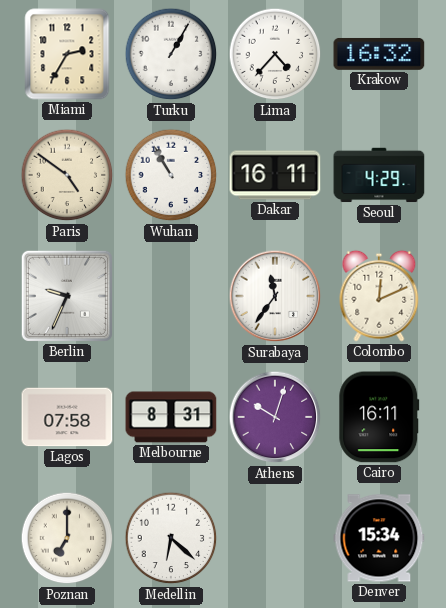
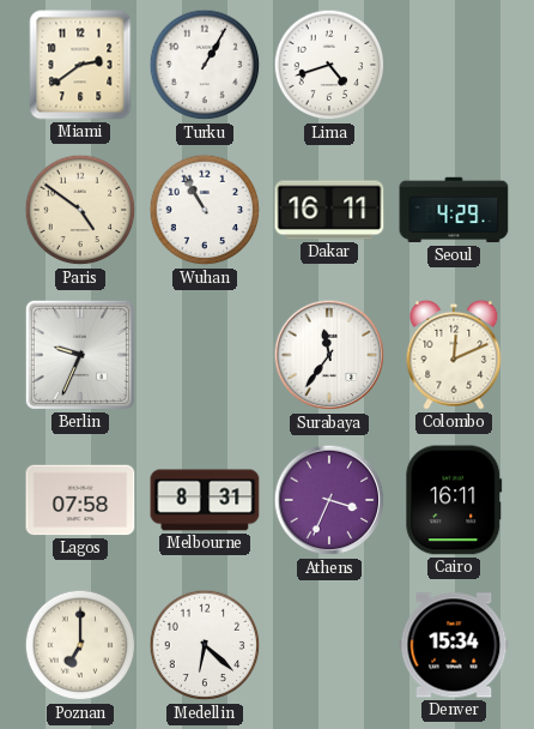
Miami: 2:35 -> 2:39 (80, 65)
Lima: 4:37 -> 4:42 (329, 65)
Krakow: 16:32 -> none (379, 54)
Athens: 10:03 -> 3:34 (329, 500)
